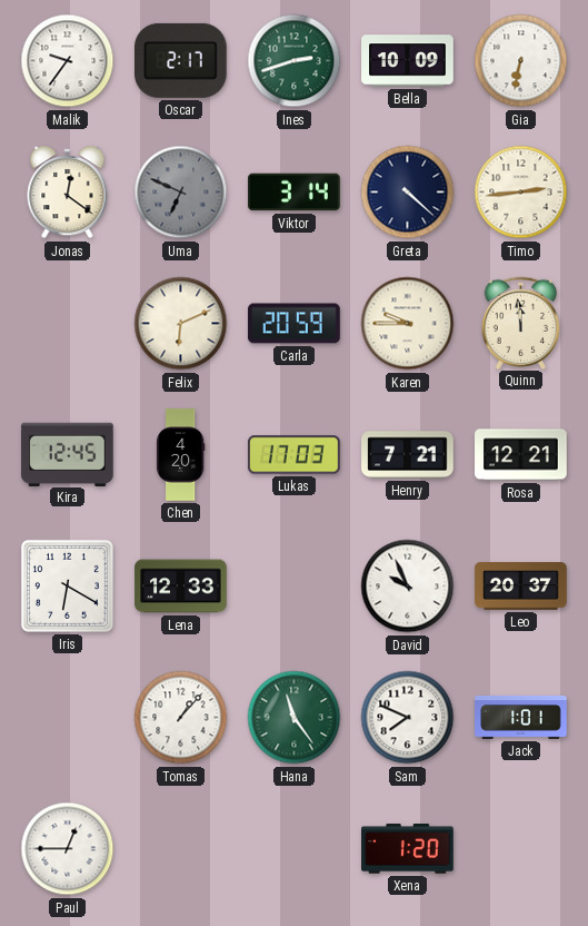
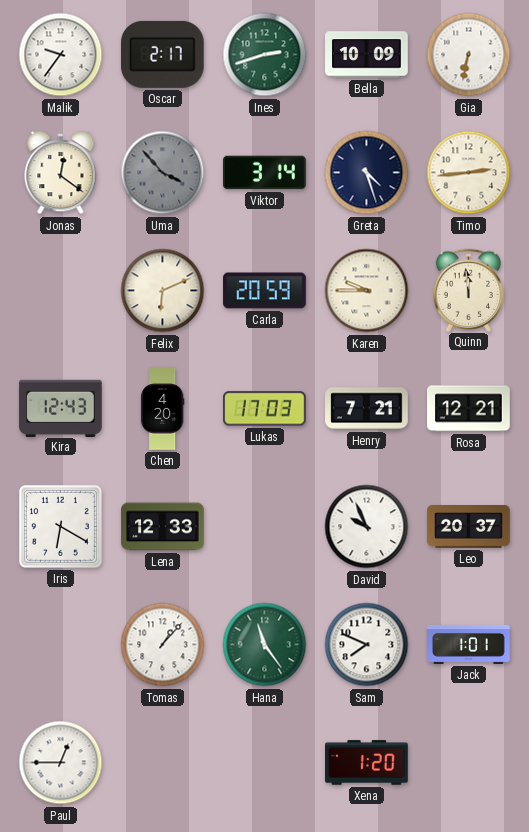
Uma: 6:49 -> 3:53 (163, 173)
Greta: 4:22 -> 4:27 (367, 173)
Kira: 12:45 -> 12:43 (61, 408)
